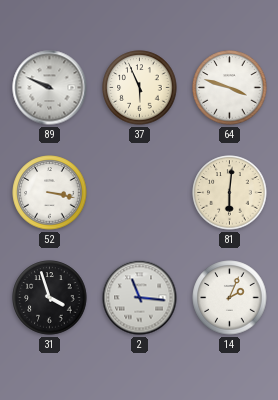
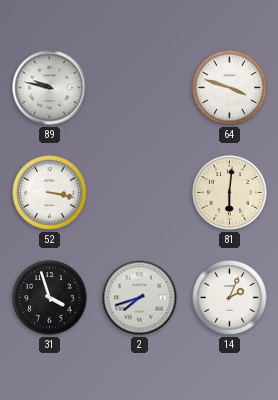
89: 9:49 -> 9:47 (50, 88)
37: 5:56 -> none (140, 88)
2: 11:16 -> 7:42 (140, 298)
